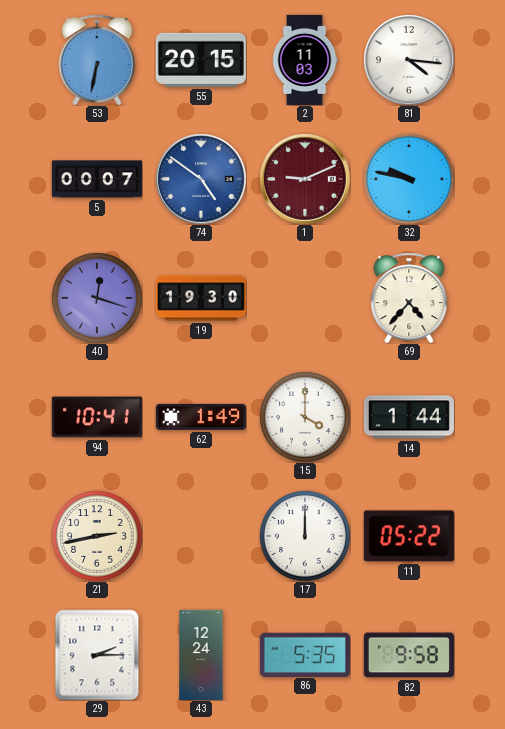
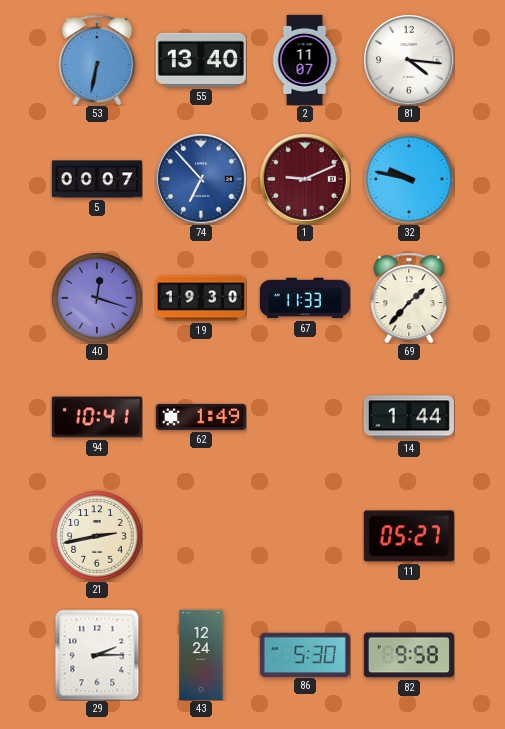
55: 20:15 -> 13:40 (201, 60)
2: 11:03 -> 11:07 (305, 60)
74: 4:51 -> 6:53 (201, 179)
67: none -> 11:33 (305, 298)
69: 4:37 -> 1:37 (409, 298)
15: 4:00 -> none (305, 417)
17: 12:00 -> none (305, 536)
11: 05:22 -> 05:27 (409, 536)
86: 5:35 -> 5:30 (305, 654)
